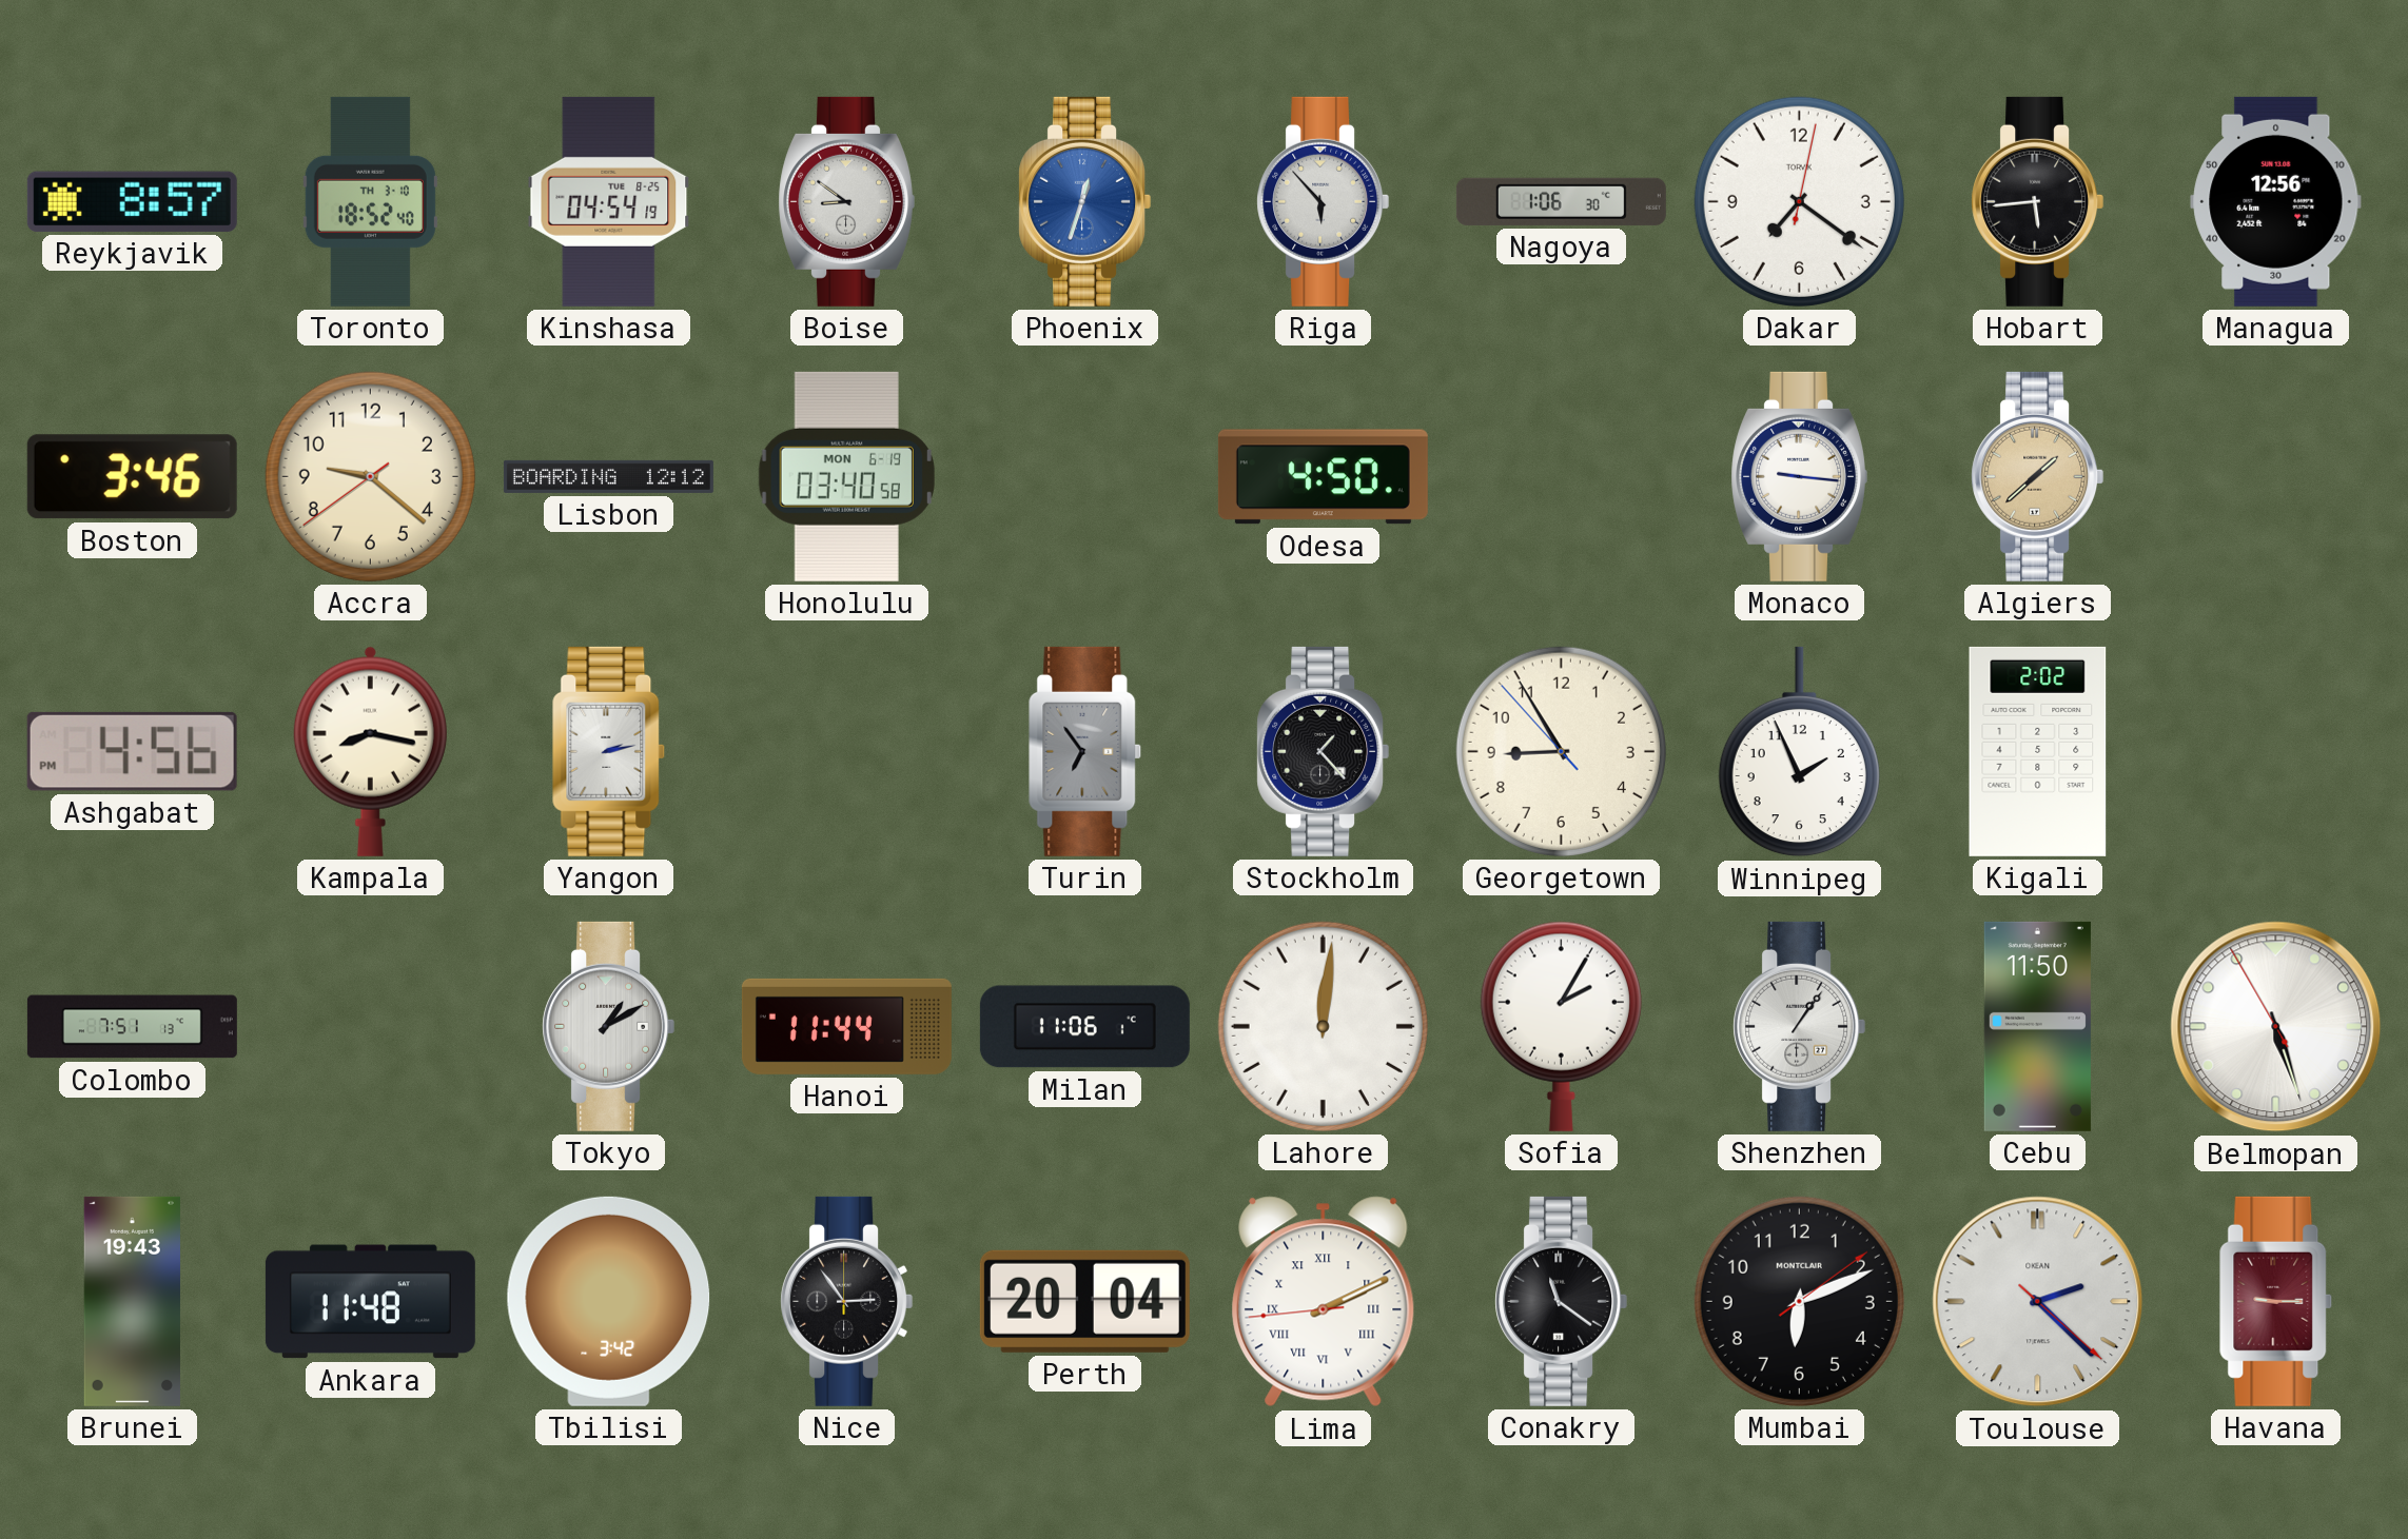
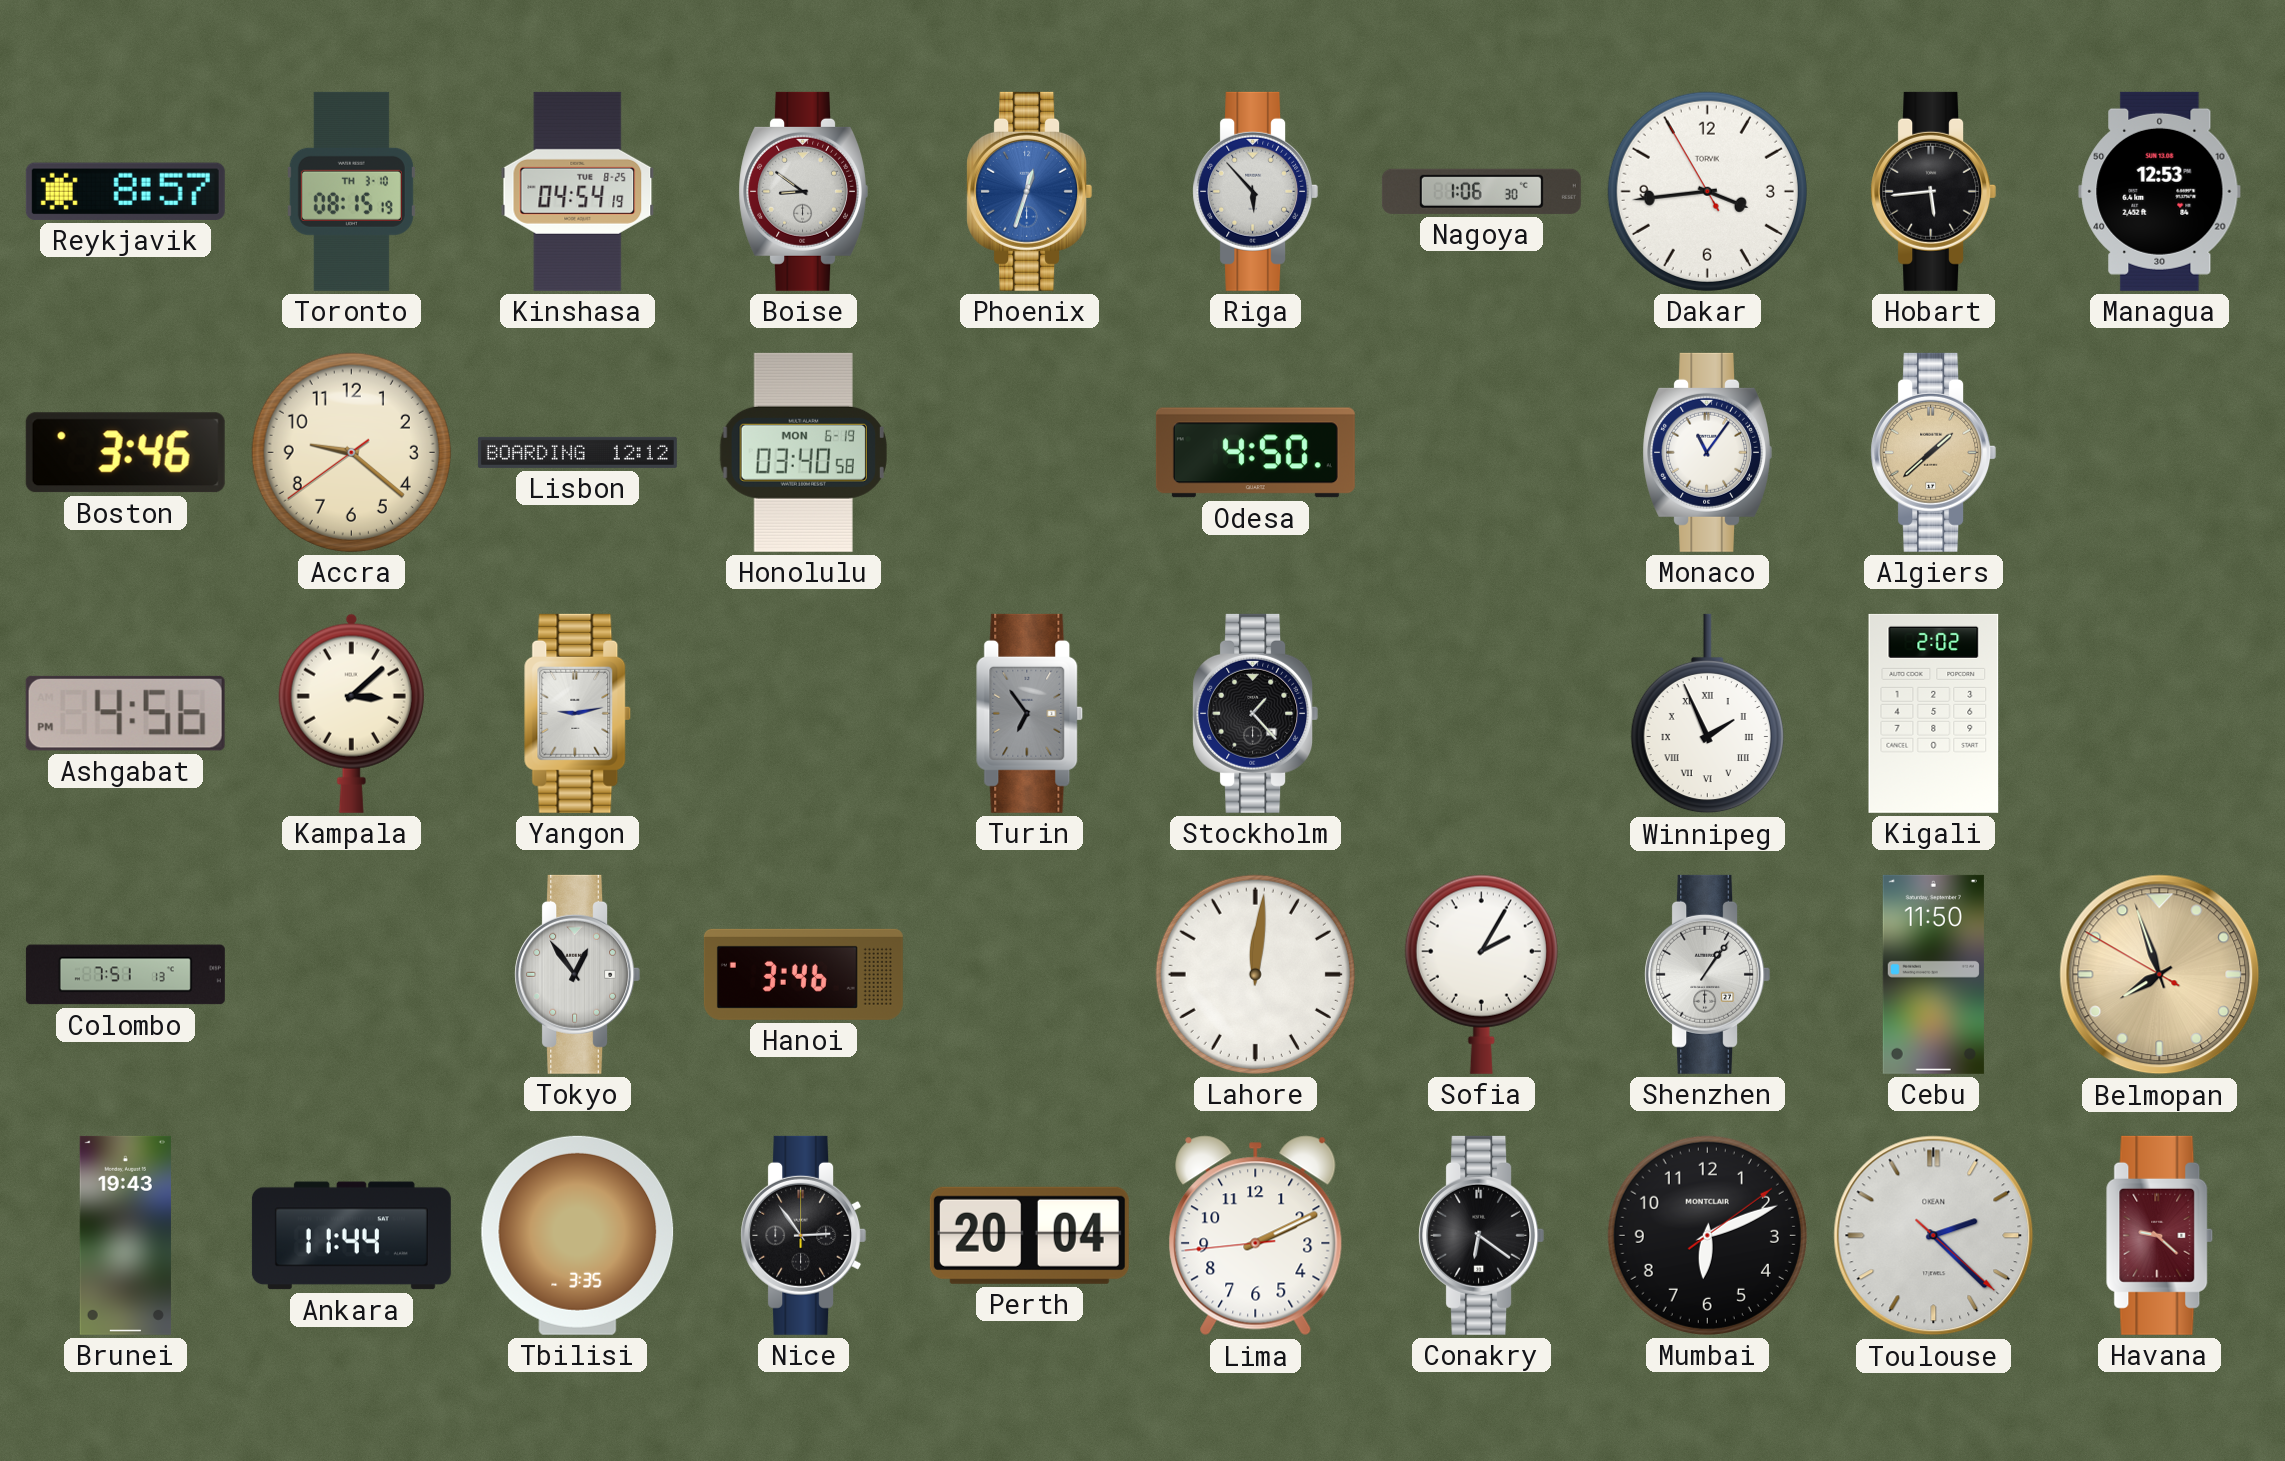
Toronto: 18:52 -> 08:15 (351, 191)
Dakar: 7:21 -> 3:43 (1707, 191)
Managua: 12:56 -> 12:53 (2160, 191)
Monaco: 9:16 -> 11:06 (1707, 452)
Kampala: 8:17 -> 3:08 (351, 713)
Yangon: 2:13 -> 9:13 (578, 713)
Georgetown: 8:54 -> none (1561, 751)
Winnipeg numerals: Arabic -> Roman (1707, 714)
Tokyo: 1:10 -> 12:54 (578, 974)
Hanoi: 11:44 -> 3:46 (803, 974)
Milan: 11:06 -> none (1084, 1027)
Belmopan: 5:26 -> 7:56 (2160, 975)
Belmopan dial: white -> champagne (2160, 975)
Ankara: 11:48 -> 11:44 (351, 1236)
Tbilisi: 3:42 -> 3:35 (578, 1235)
Lima numerals: Roman -> Arabic (1256, 1236)
Conakry: 11:21 -> 6:21 (1482, 1235)
Havana: 9:15 -> 9:22 (2160, 1235)
